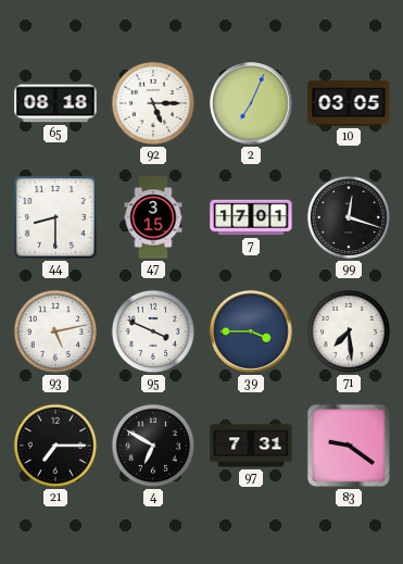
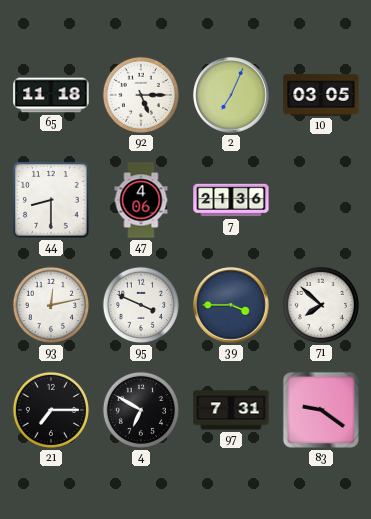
65: 08:18 -> 11:18 (51, 95)
47: 3:15 -> 4:06 (141, 200)
7: 17:01 -> 21:36 (231, 200)
99: 12:18 -> none (349, 217)
93: 5:13 -> 12:13 (51, 305)
71: 7:29 -> 7:52 (321, 305)
